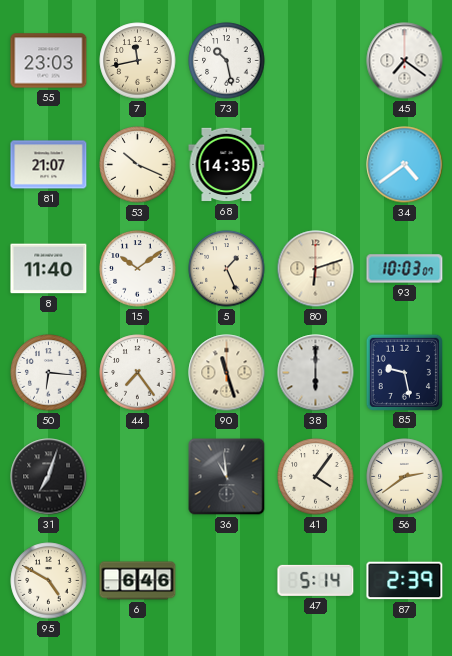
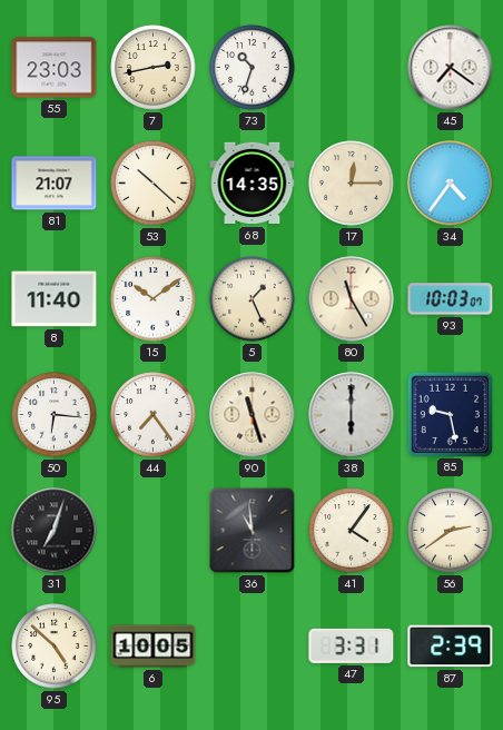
7: 11:43 -> 2:43 (154, 68)
73: 10:28 -> 10:33 (253, 68)
53: 10:19 -> 10:22 (154, 184)
17: none -> 12:15 (352, 184)
34: 4:39 -> 4:36 (451, 184)
80: 6:12 -> 11:25 (352, 299)
95: 4:50 -> 4:52 (55, 647)
6: 6:46 -> 10:05 (154, 647)
47: 5:14 -> 3:31 (352, 645)
